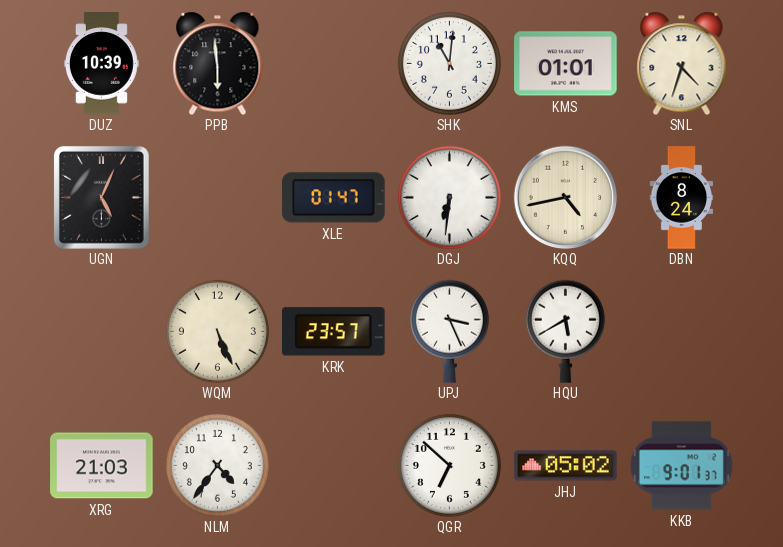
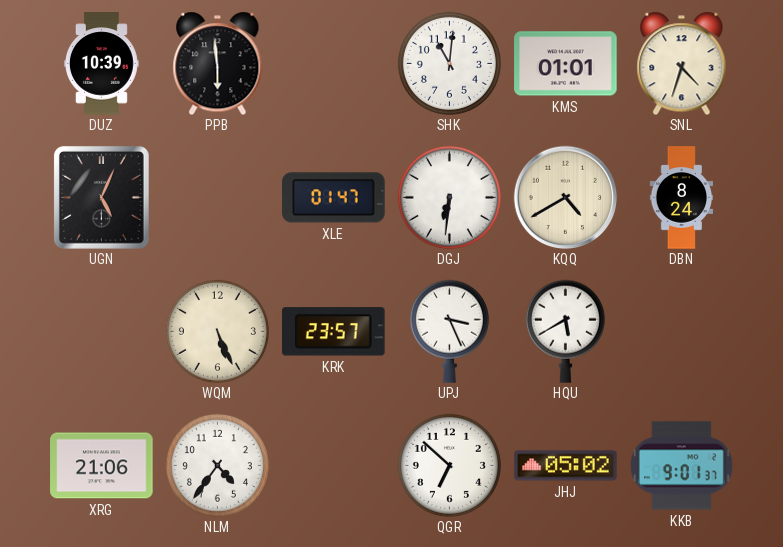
KQQ: 4:43 -> 4:40 (565, 197)
XRG: 21:03 -> 21:06 (102, 466)
